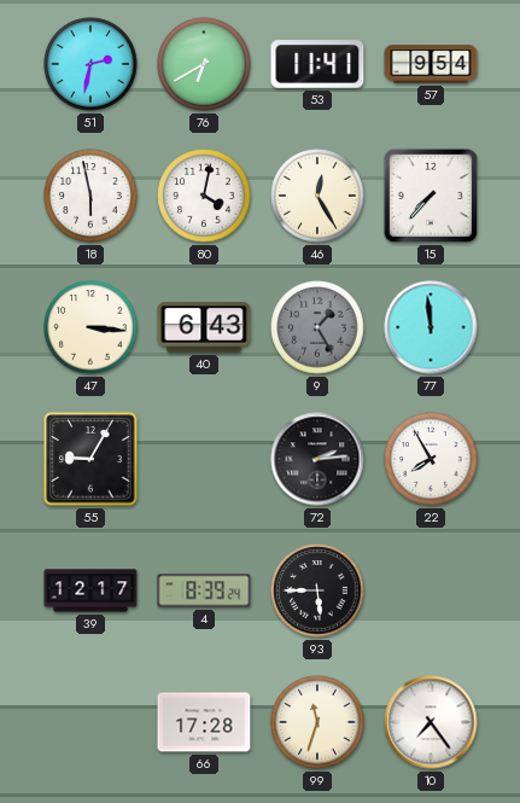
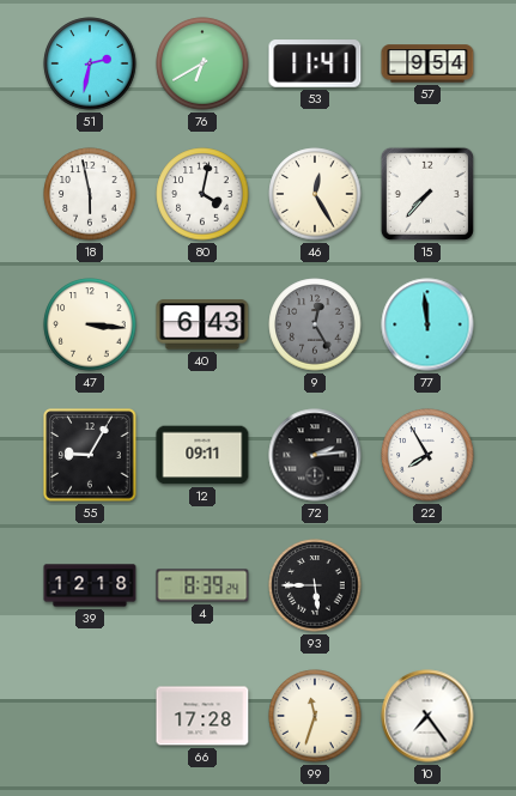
9: 1:25 -> 12:25 (315, 324)
12: none -> 09:11 (202, 455)
39: 12:17 -> 12:18 (90, 585)
